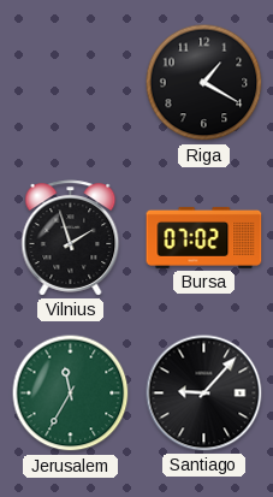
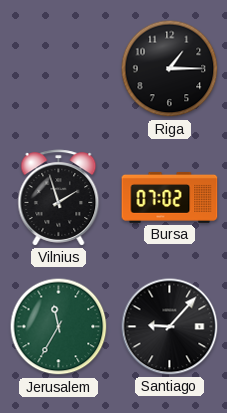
Riga: 1:20 -> 1:15 (170, 69)
